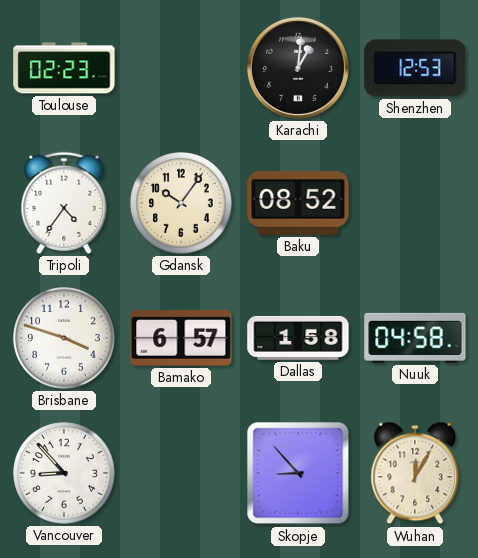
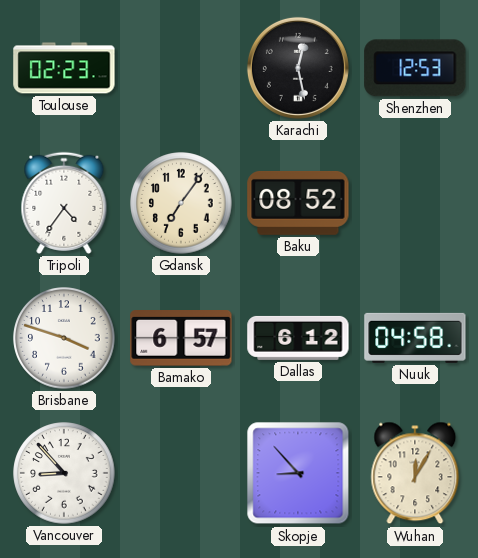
Karachi: 1:01 -> 12:28 (298, 68)
Gdansk: 10:06 -> 7:06 (181, 203)
Dallas: 1:58 -> 6:12 (298, 338)
